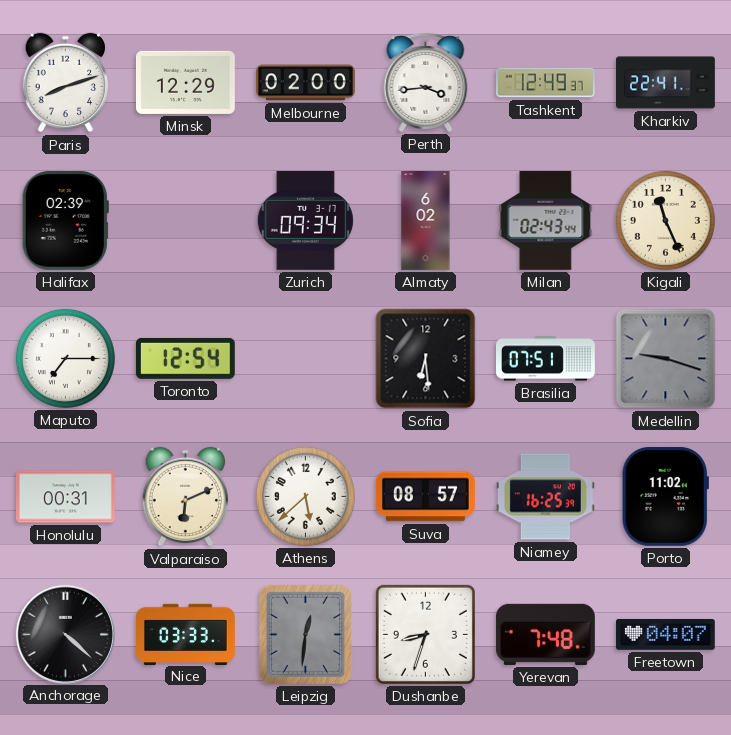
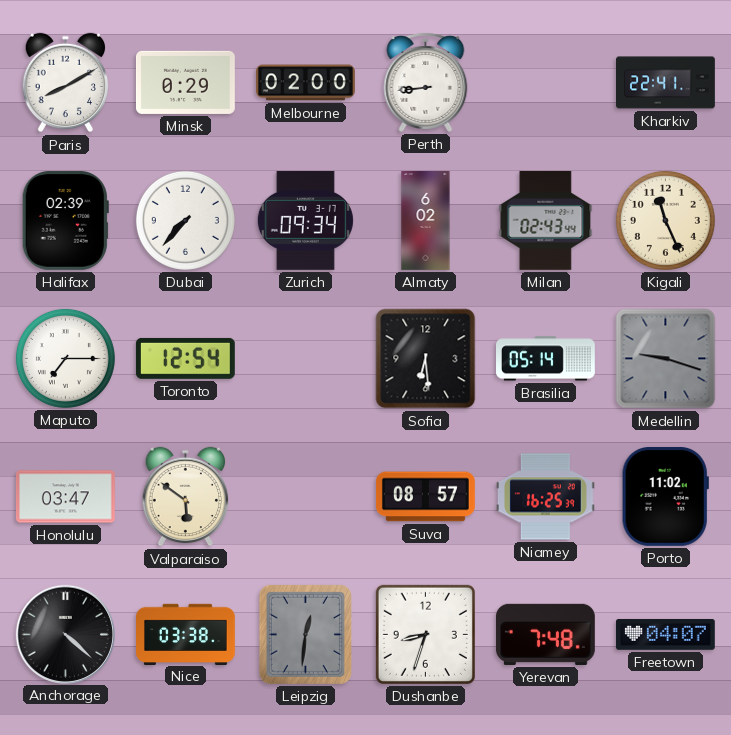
Paris: 8:12 -> 8:10 (65, 83)
Minsk: 12:29 -> 0:29 (185, 82)
Perth: 3:44 -> 8:44 (426, 82)
Tashkent: 12:49 -> none (546, 83)
Dubai: none -> 7:37 (185, 220)
Brasilia: 07:51 -> 05:14 (546, 359)
Honolulu: 00:31 -> 03:47 (65, 497)
Valparaiso: 6:11 -> 5:51 (185, 497)
Athens: 5:38 -> none (305, 496)
Nice: 03:33 -> 03:38 (186, 634)
